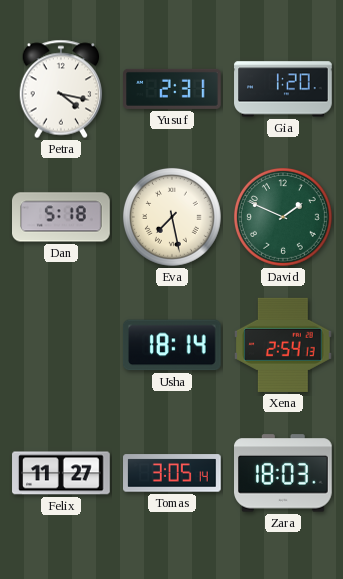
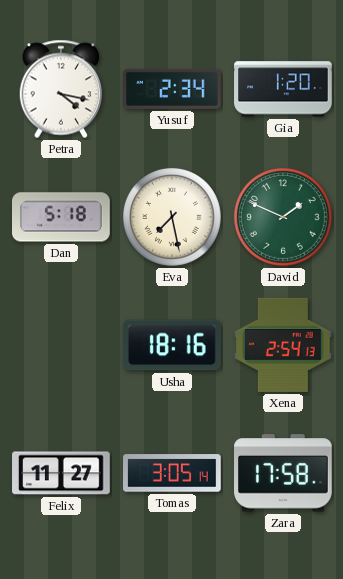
Yusuf: 2:31 -> 2:34 (172, 89)
Usha: 18:14 -> 18:16 (173, 345)
Zara: 18:03 -> 17:58 (284, 473)
